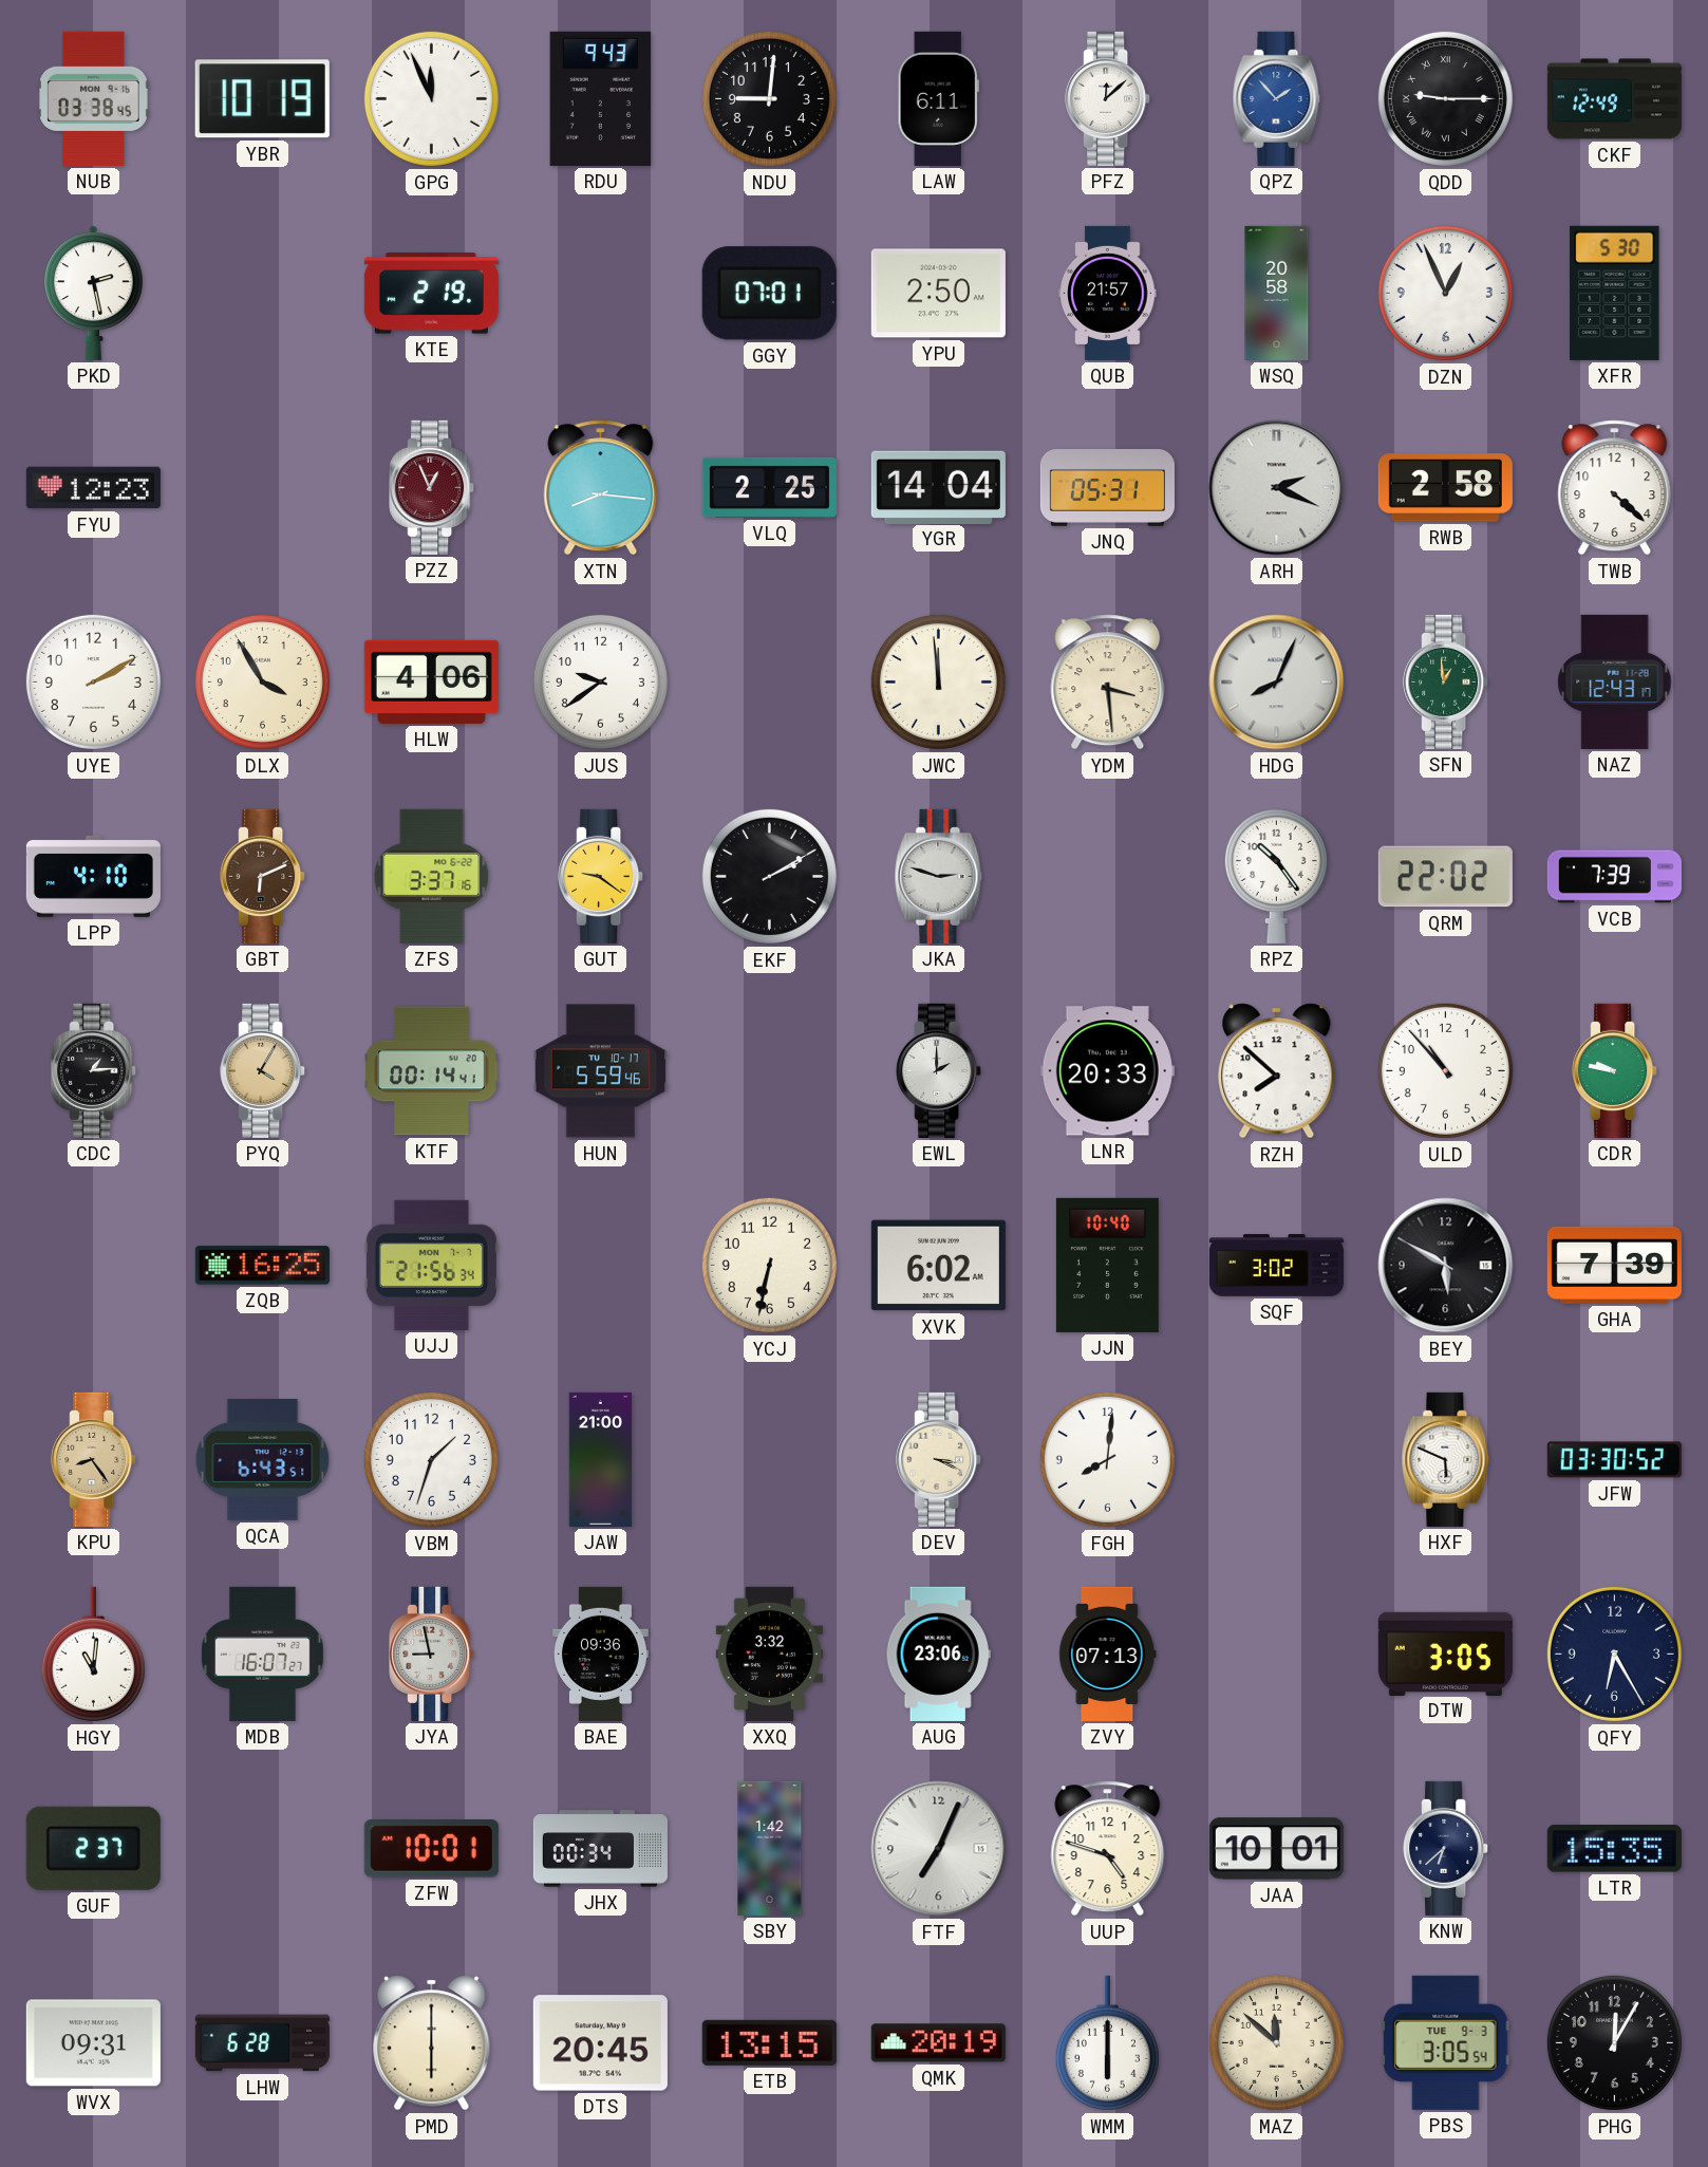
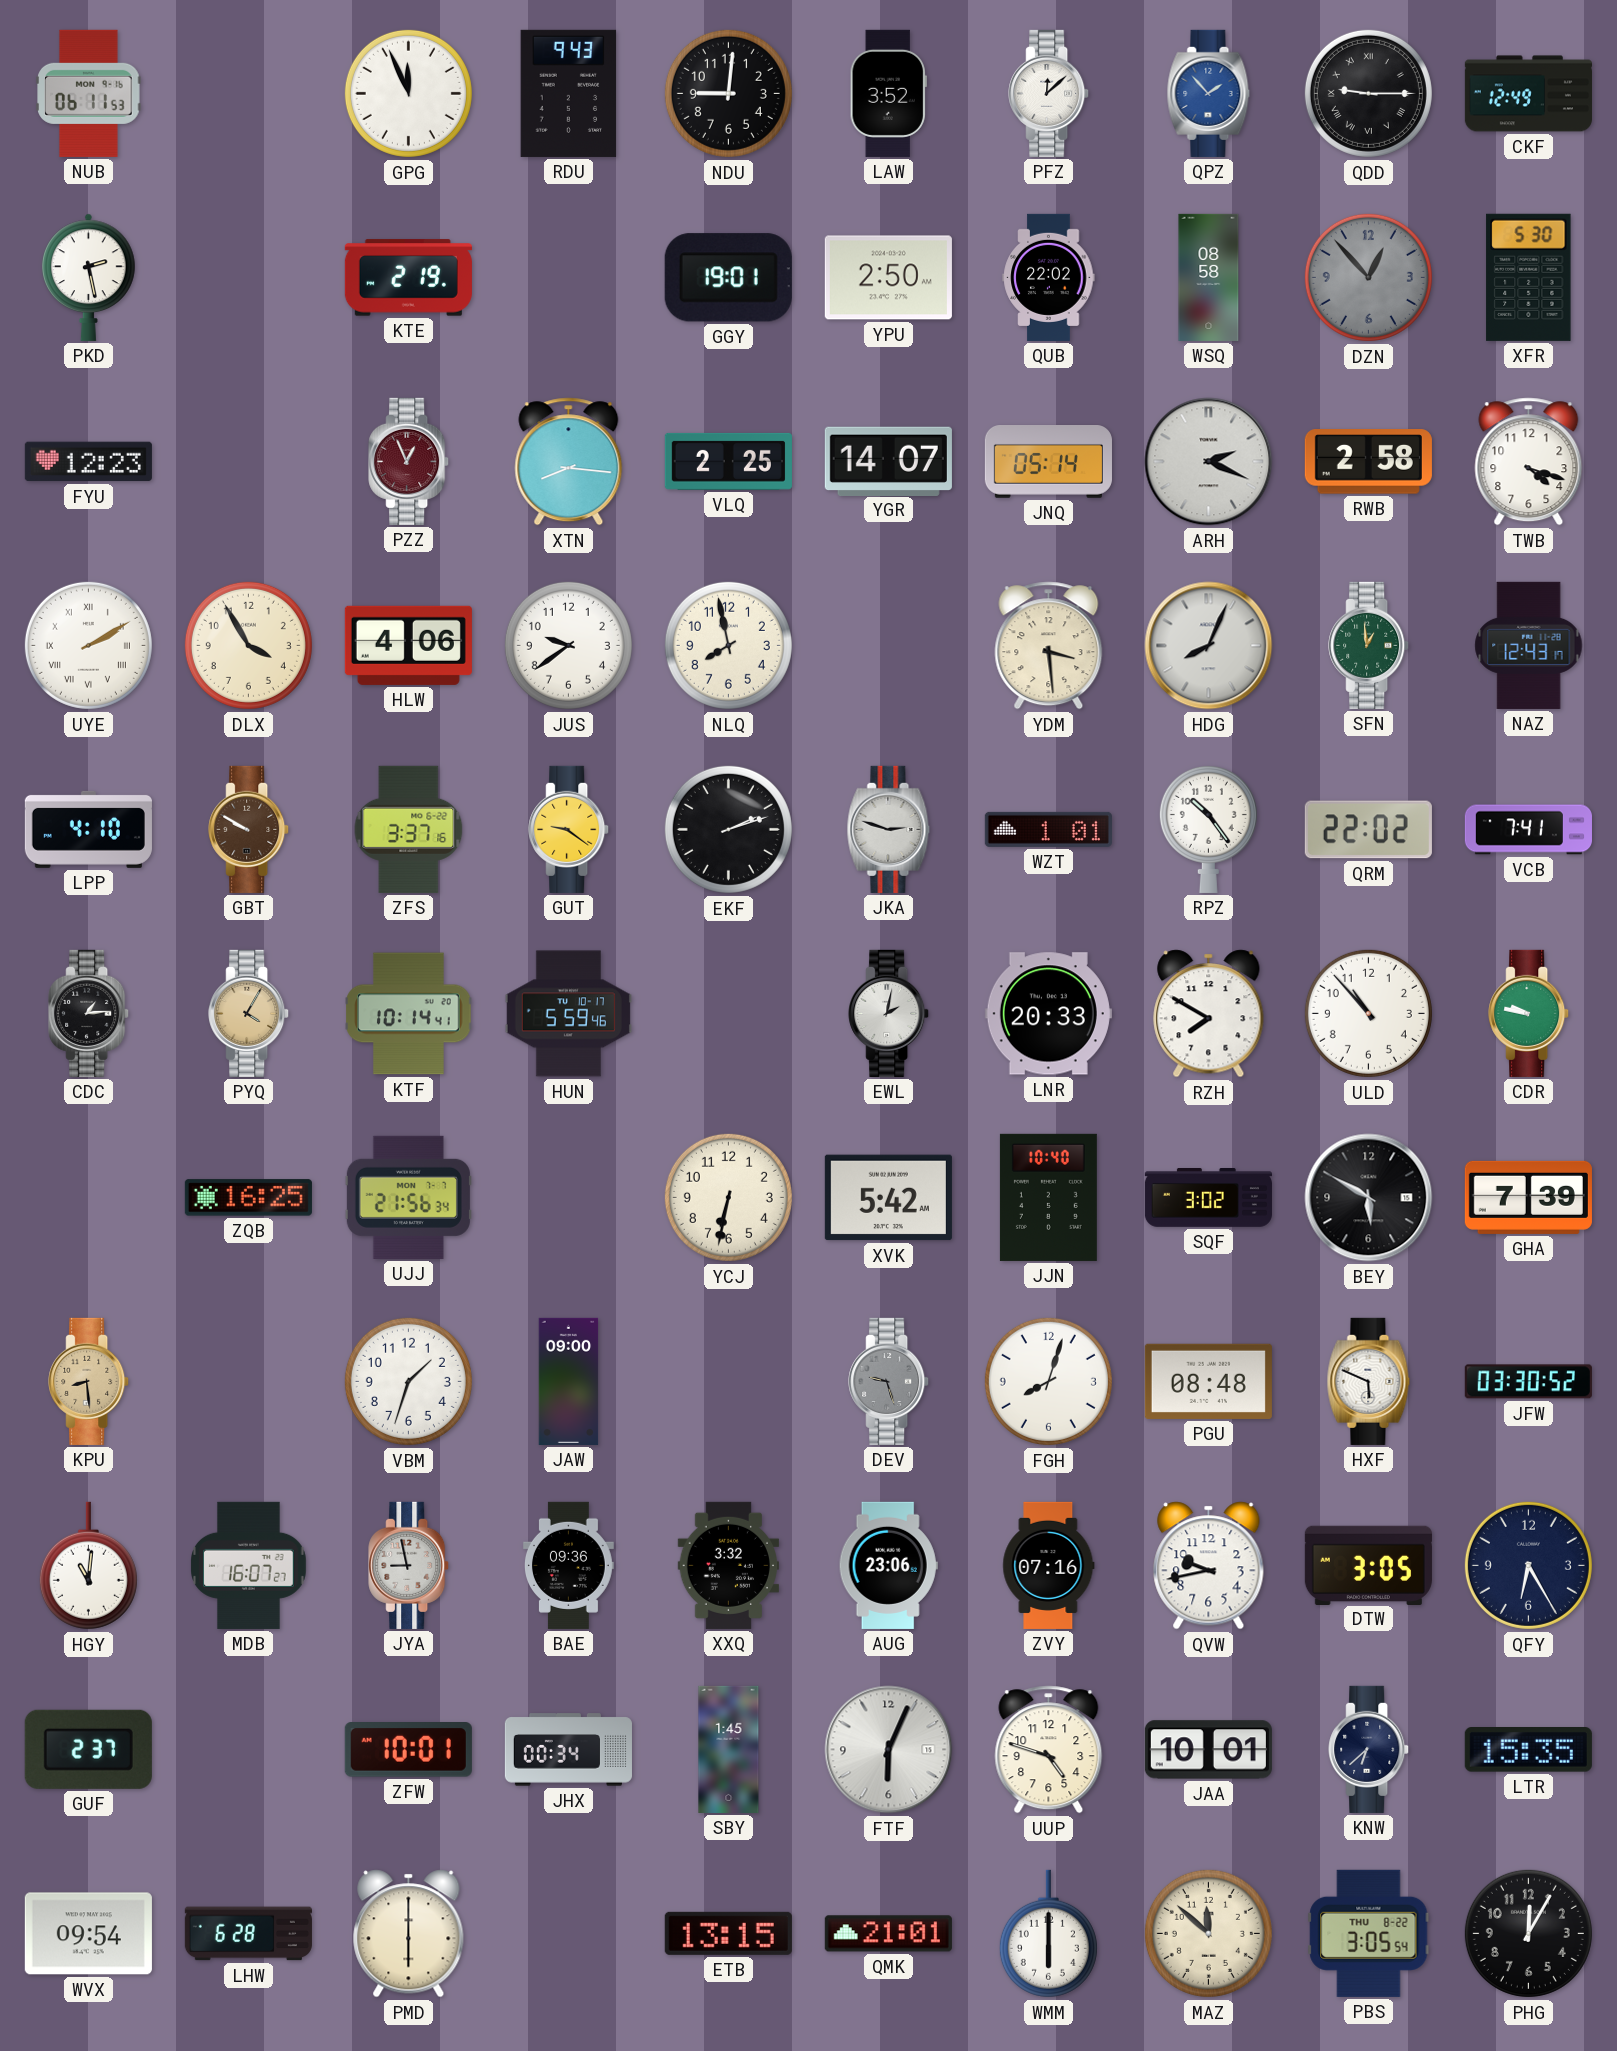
NUB: 03:38 -> 06:11 (89, 93)
YBR: 10:19 -> none (262, 99)
LAW: 6:11 -> 3:52 (888, 93)
GGY: 07:01 -> 19:01 (728, 278)
QUB: 21:57 -> 22:02 (1049, 277)
WSQ: 20:58 -> 08:58 (1209, 277)
DZN: 12:56 -> 12:53 (1368, 277)
DZN dial: white -> grey (1368, 277)
YGR: 14:04 -> 14:07 (888, 461)
JNQ: 05:31 -> 05:14 (1048, 462)
TWB: 4:22 -> 4:18 (1529, 462)
UYE numerals: Arabic -> Roman (88, 645)
NLQ: none -> 7:58 (728, 645)
JWC: 11:59 -> none (938, 681)
GBT: 6:11 -> 9:50 (249, 829)
EKF: 2:10 -> 2:12 (728, 829)
WZT: none -> 1:01 (1048, 829)
VCB: 7:39 -> 7:41 (1528, 830)
KTF: 00:14 -> 10:14 (409, 1014)
EWL: 2:00 -> 2:02 (889, 1013)
RZH: 7:52 -> 7:50 (1209, 1014)
XVK: 6:02 -> 5:42 (888, 1198)
KPU: 8:24 -> 8:29 (89, 1381)
QCA: 6:43 -> none (263, 1459)
JAW: 21:00 -> 09:00 (569, 1381)
DEV: 3:19 -> 9:27 (889, 1381)
DEV dial: cream -> grey (889, 1381)
FGH: 8:01 -> 8:03 (1048, 1381)
PGU: none -> 08:48 (1208, 1381)
ZVY: 07:13 -> 07:16 (1049, 1565)
QVW: none -> 9:43 (1209, 1566)
SBY: 1:42 -> 1:45 (729, 1749)
FTF: 7:04 -> 6:04 (889, 1750)
WVX: 09:31 -> 09:54 (88, 1934)
DTS: 20:45 -> none (600, 2043)
QMK: 20:19 -> 21:01 (888, 1934)
PBS date: TUE 9-3 -> THU 8-22 (1369, 1933)
